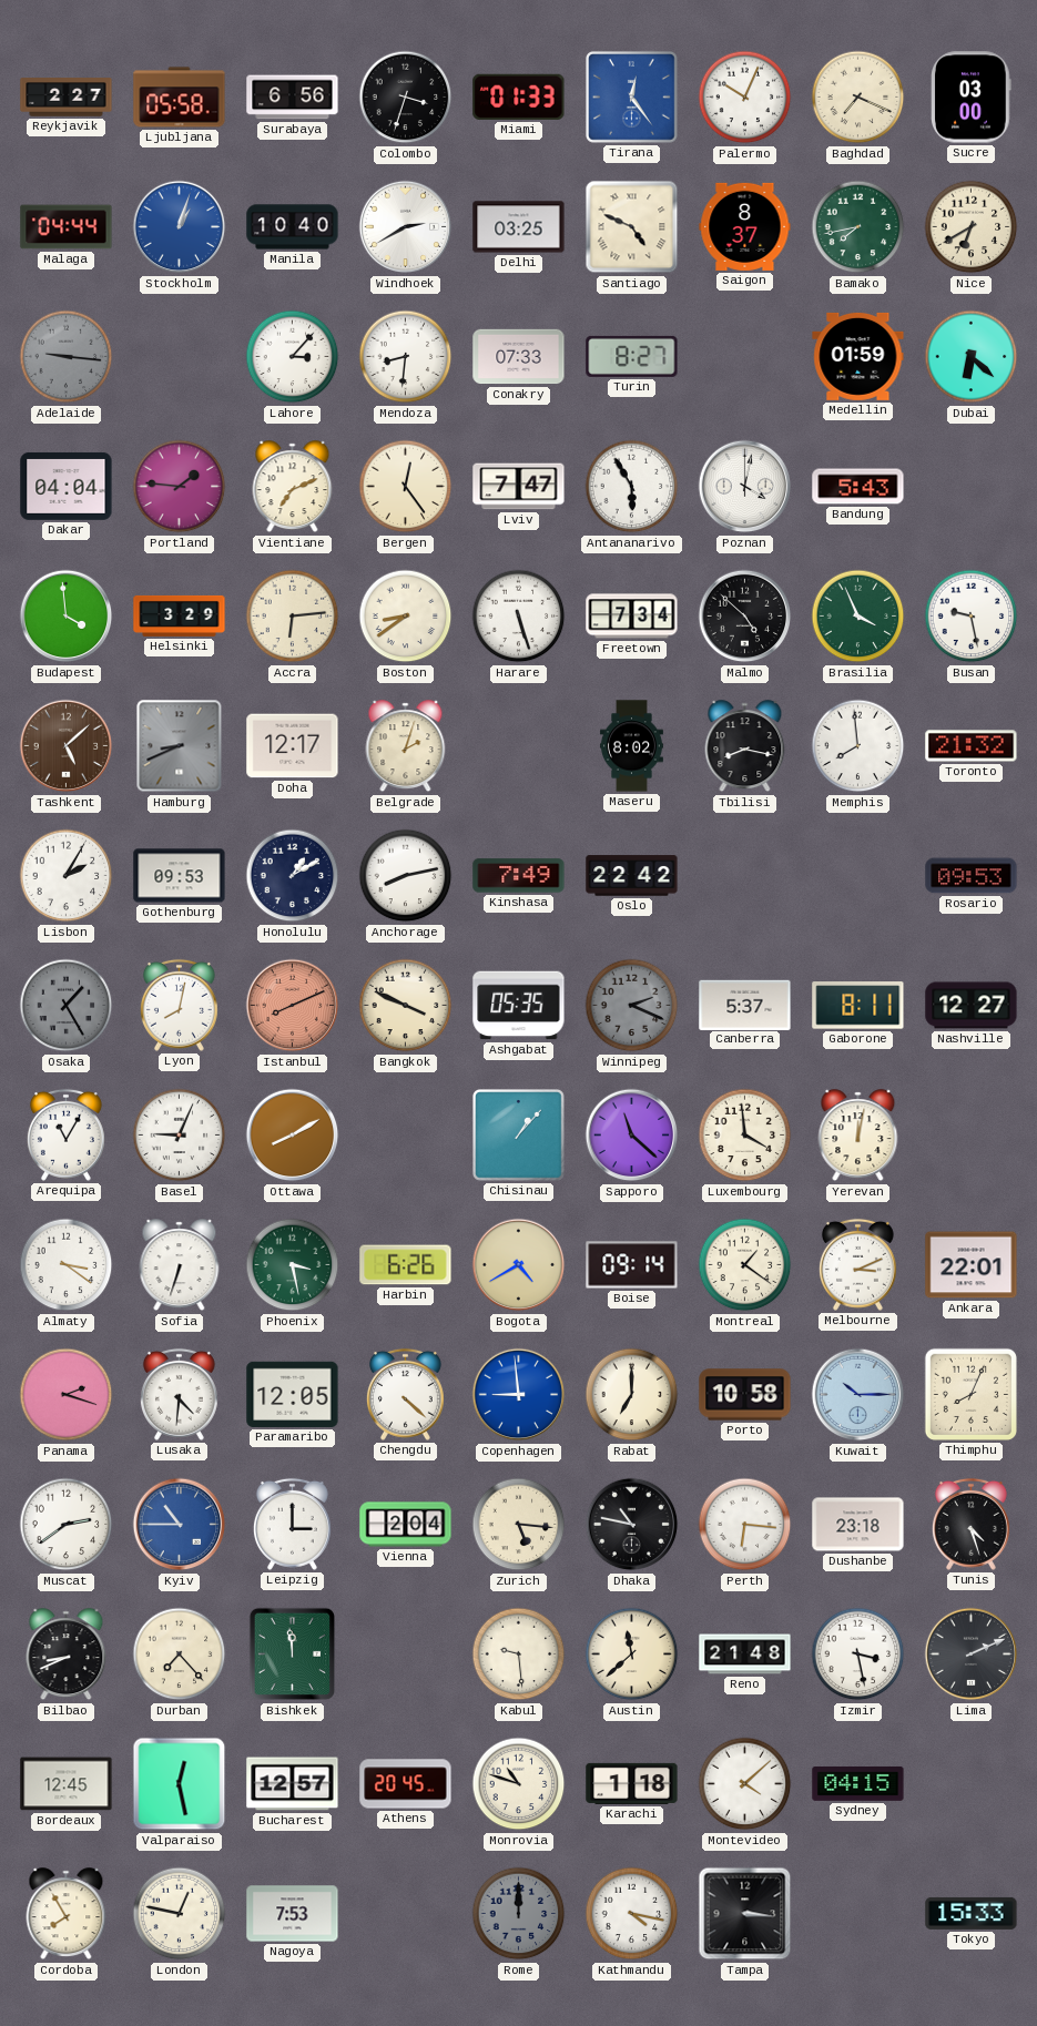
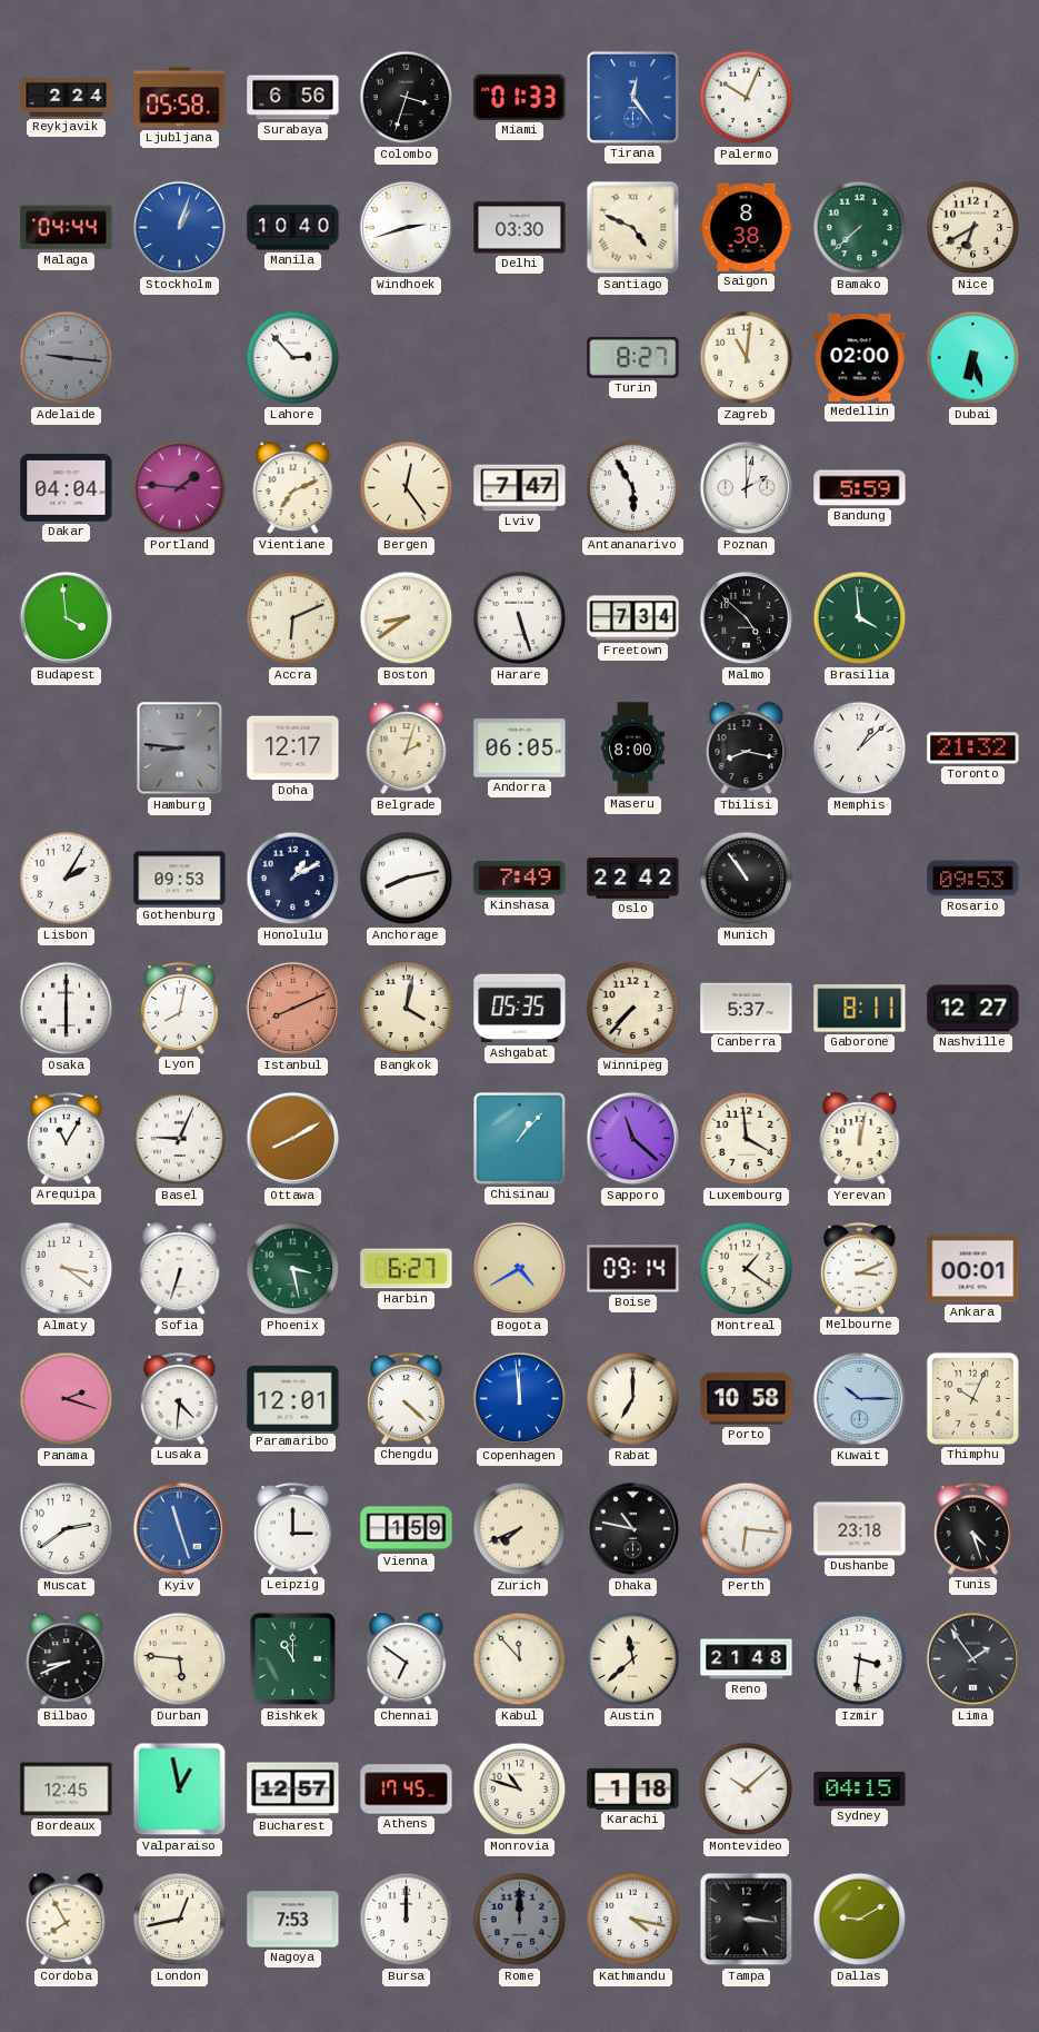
Reykjavik: 2:27 -> 2:24 (67, 98)
Baghdad: 7:19 -> none (858, 98)
Sucre: 03:00 -> none (972, 98)
Windhoek: 2:40 -> 2:42 (407, 228)
Delhi: 03:25 -> 03:30 (520, 228)
Saigon: 8:37 -> 8:38 (747, 227)
Bamako: 7:43 -> 7:38 (860, 228)
Lahore: 3:07 -> 2:53 (293, 358)
Mendoza: 8:31 -> none (406, 357)
Conakry: 07:33 -> none (519, 357)
Zagreb: none -> 11:01 (747, 358)
Medellin: 01:59 -> 02:00 (860, 357)
Dubai: 6:22 -> 6:27 (973, 358)
Poznan: 4:02 -> 2:02 (747, 488)
Bandung: 5:43 -> 5:59 (860, 488)
Helsinki: 3:29 -> none (180, 615)
Accra: 6:14 -> 6:11 (293, 618)
Brasilia: 3:56 -> 3:59 (860, 618)
Busan: 9:28 -> none (972, 617)
Tashkent: 5:08 -> none (67, 746)
Hamburg: 8:41 -> 8:46 (180, 749)
Andorra: none -> 06:05 (520, 749)
Maseru: 8:02 -> 8:00 (632, 749)
Memphis: 7:59 -> 1:08 (860, 749)
Munich: none -> 10:54 (747, 879)
Osaka: 1:25 -> 6:00 (67, 1009)
Osaka dial: grey -> white (67, 1009)
Bangkok: 3:49 -> 4:02 (407, 1009)
Winnipeg: 2:19 -> 7:37 (633, 1009)
Winnipeg dial: grey -> cream (633, 1009)
Harbin: 6:26 -> 6:27 (407, 1269)
Ankara: 22:01 -> 00:01 (973, 1269)
Paramaribo: 12:05 -> 12:01 (293, 1398)
Copenhagen: 8:59 -> 11:59 (520, 1399)
Thimphu: 8:04 -> 10:04 (972, 1398)
Kyiv: 10:45 -> 11:27 (180, 1529)
Vienna: 2:04 -> 1:59 (407, 1529)
Zurich: 5:16 -> 7:41 (520, 1529)
Durban: 7:23 -> 5:46 (180, 1659)
Bishkek: 11:59 -> 11:00 (293, 1659)
Chennai: none -> 6:51 (407, 1659)
Kabul: 9:29 -> 11:53 (520, 1659)
Izmir: 3:28 -> 3:31 (860, 1659)
Lima: 2:11 -> 1:54 (973, 1659)
Valparaiso: 12:28 -> 12:58 (180, 1790)
Athens: 20:45 -> 17:45 (407, 1790)
Montevideo: 4:08 -> 10:08 (747, 1790)
London: 12:47 -> 12:43 (180, 1920)
Bursa: none -> 12:00 (407, 1920)
Dallas: none -> 9:10 (860, 1920)
Tokyo: 15:33 -> none (972, 1913)
